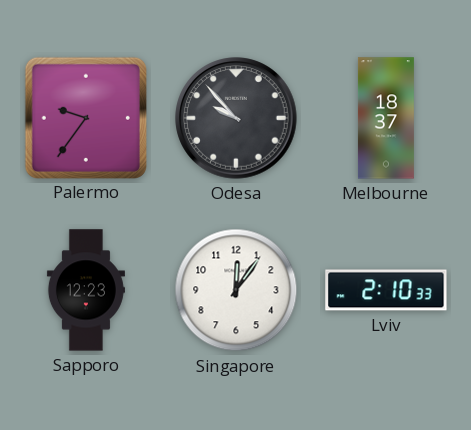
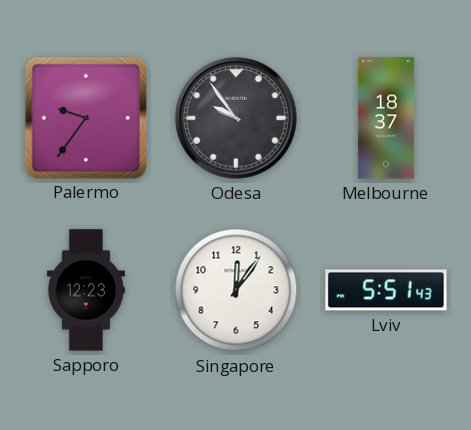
Odesa: 9:53 -> 9:54 (236, 118)
Lviv: 2:10 -> 5:51 (386, 290)
